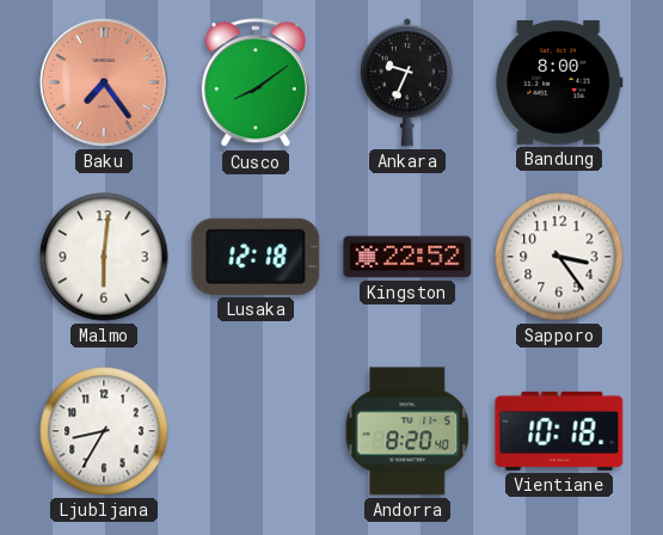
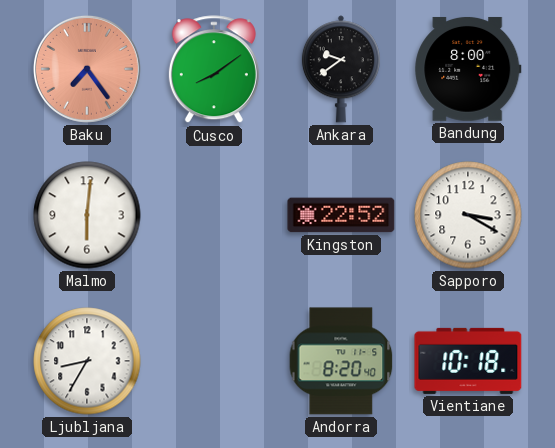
Ankara: 9:34 -> 9:39 (341, 69)
Lusaka: 12:18 -> none (256, 257)
Sapporo: 3:24 -> 3:20 (468, 215)
